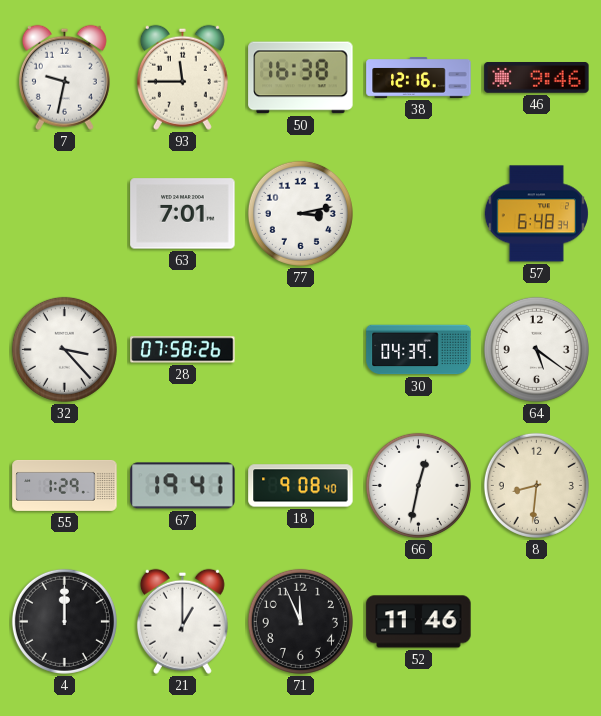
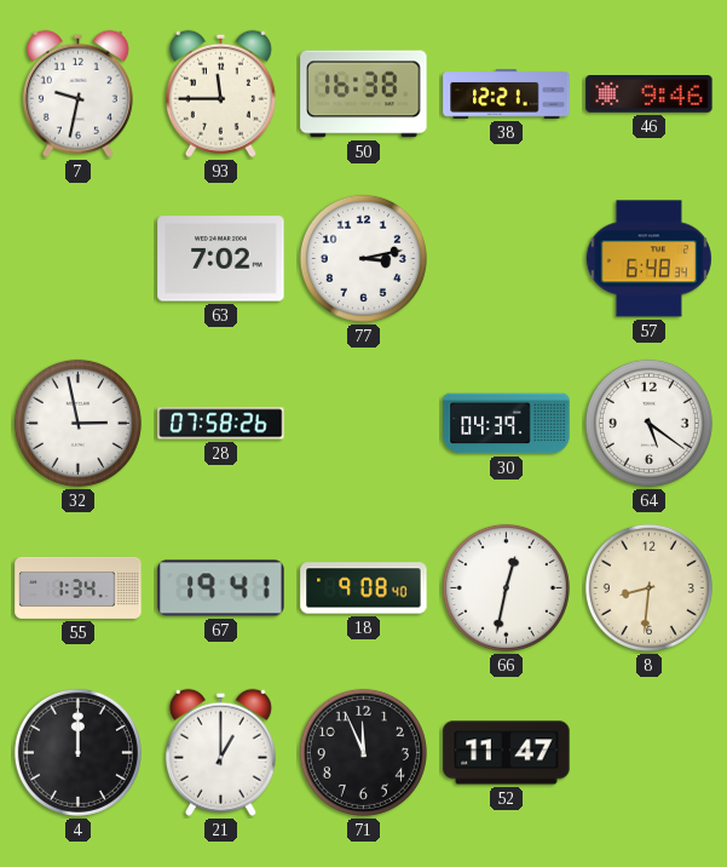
38: 12:16 -> 12:21 (507, 94)
63: 7:01 -> 7:02 (221, 259)
32: 3:23 -> 2:58 (77, 423)
55: 1:29 -> 1:34 (79, 587)
52: 11:46 -> 11:47 (507, 753)
